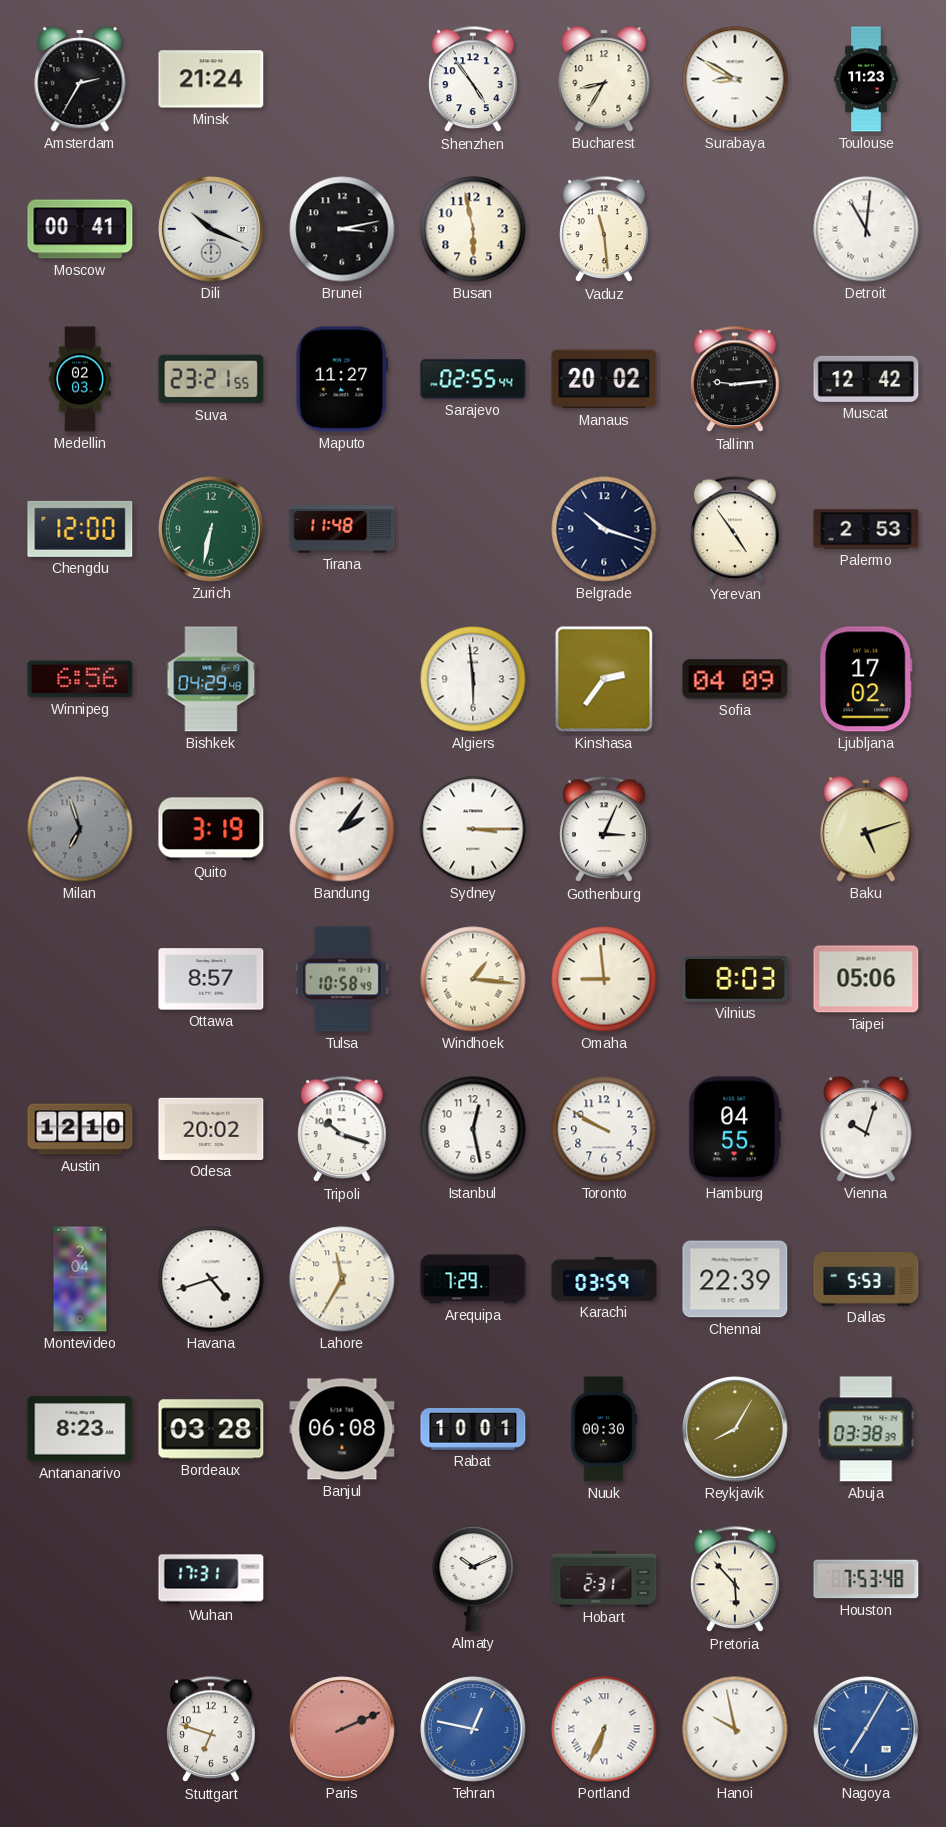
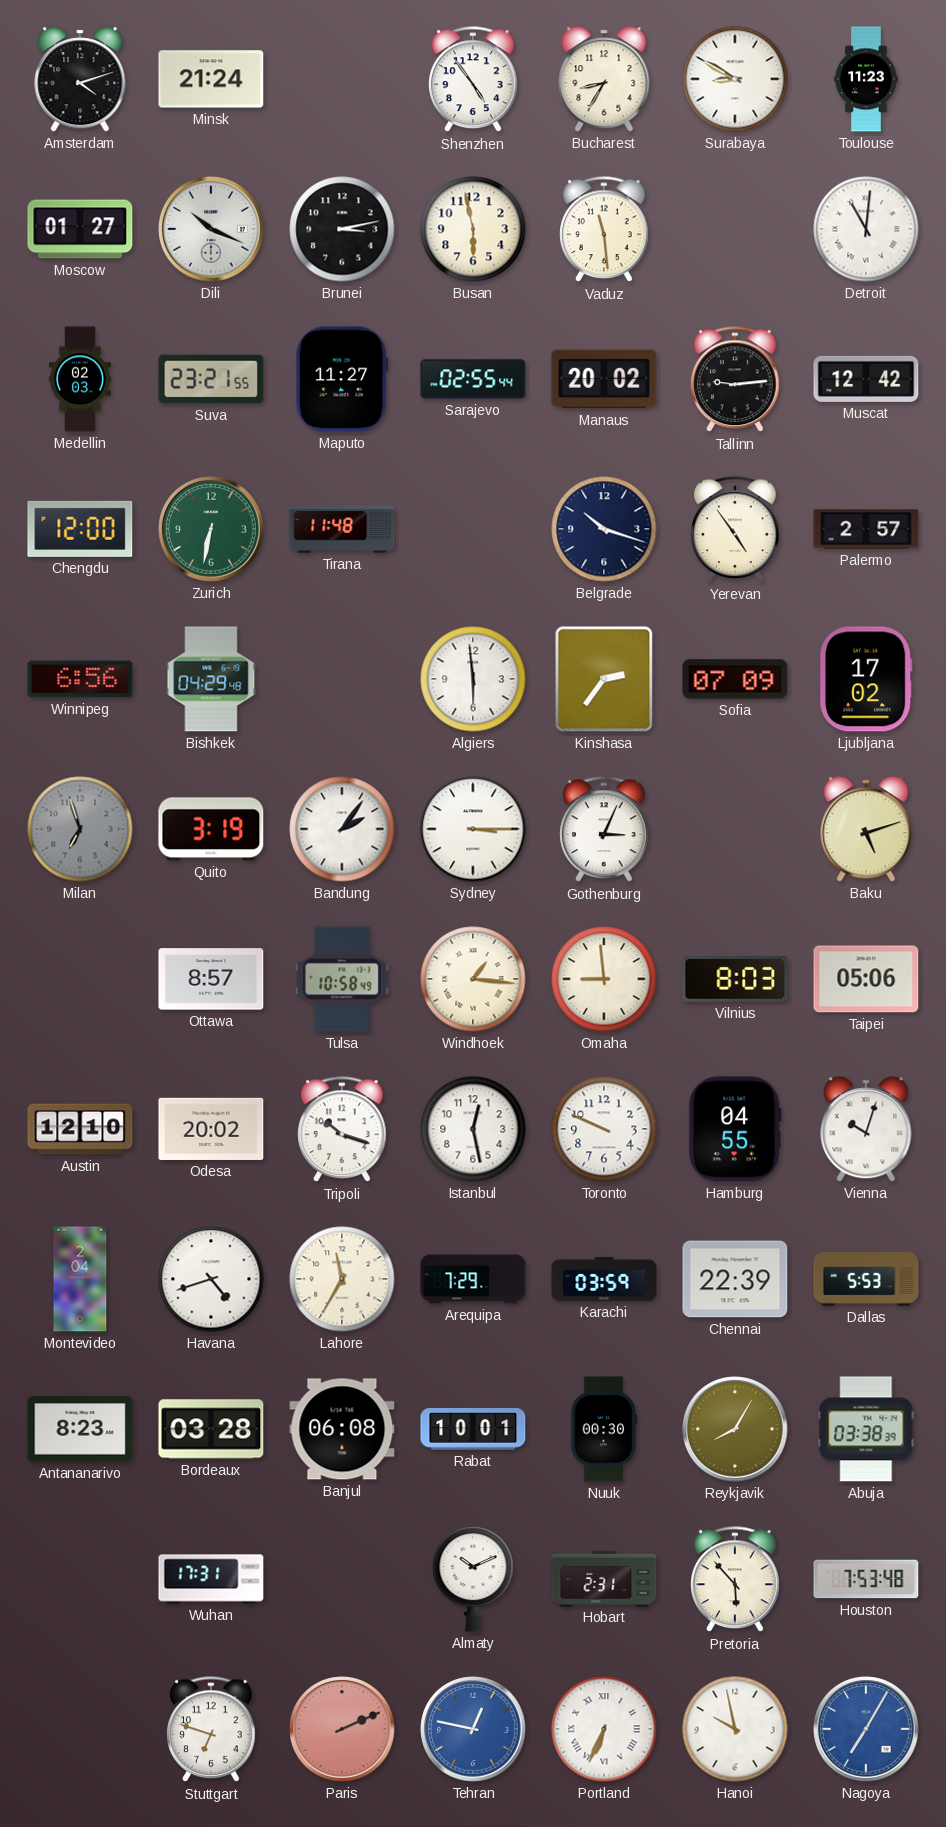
Amsterdam: 2:35 -> 4:12 (80, 79)
Moscow: 00:41 -> 01:27 (80, 229)
Palermo: 2:53 -> 2:57 (866, 529)
Sofia: 04:09 -> 07:09 (735, 679)
Toronto: 9:50 -> 9:49 (604, 1129)
